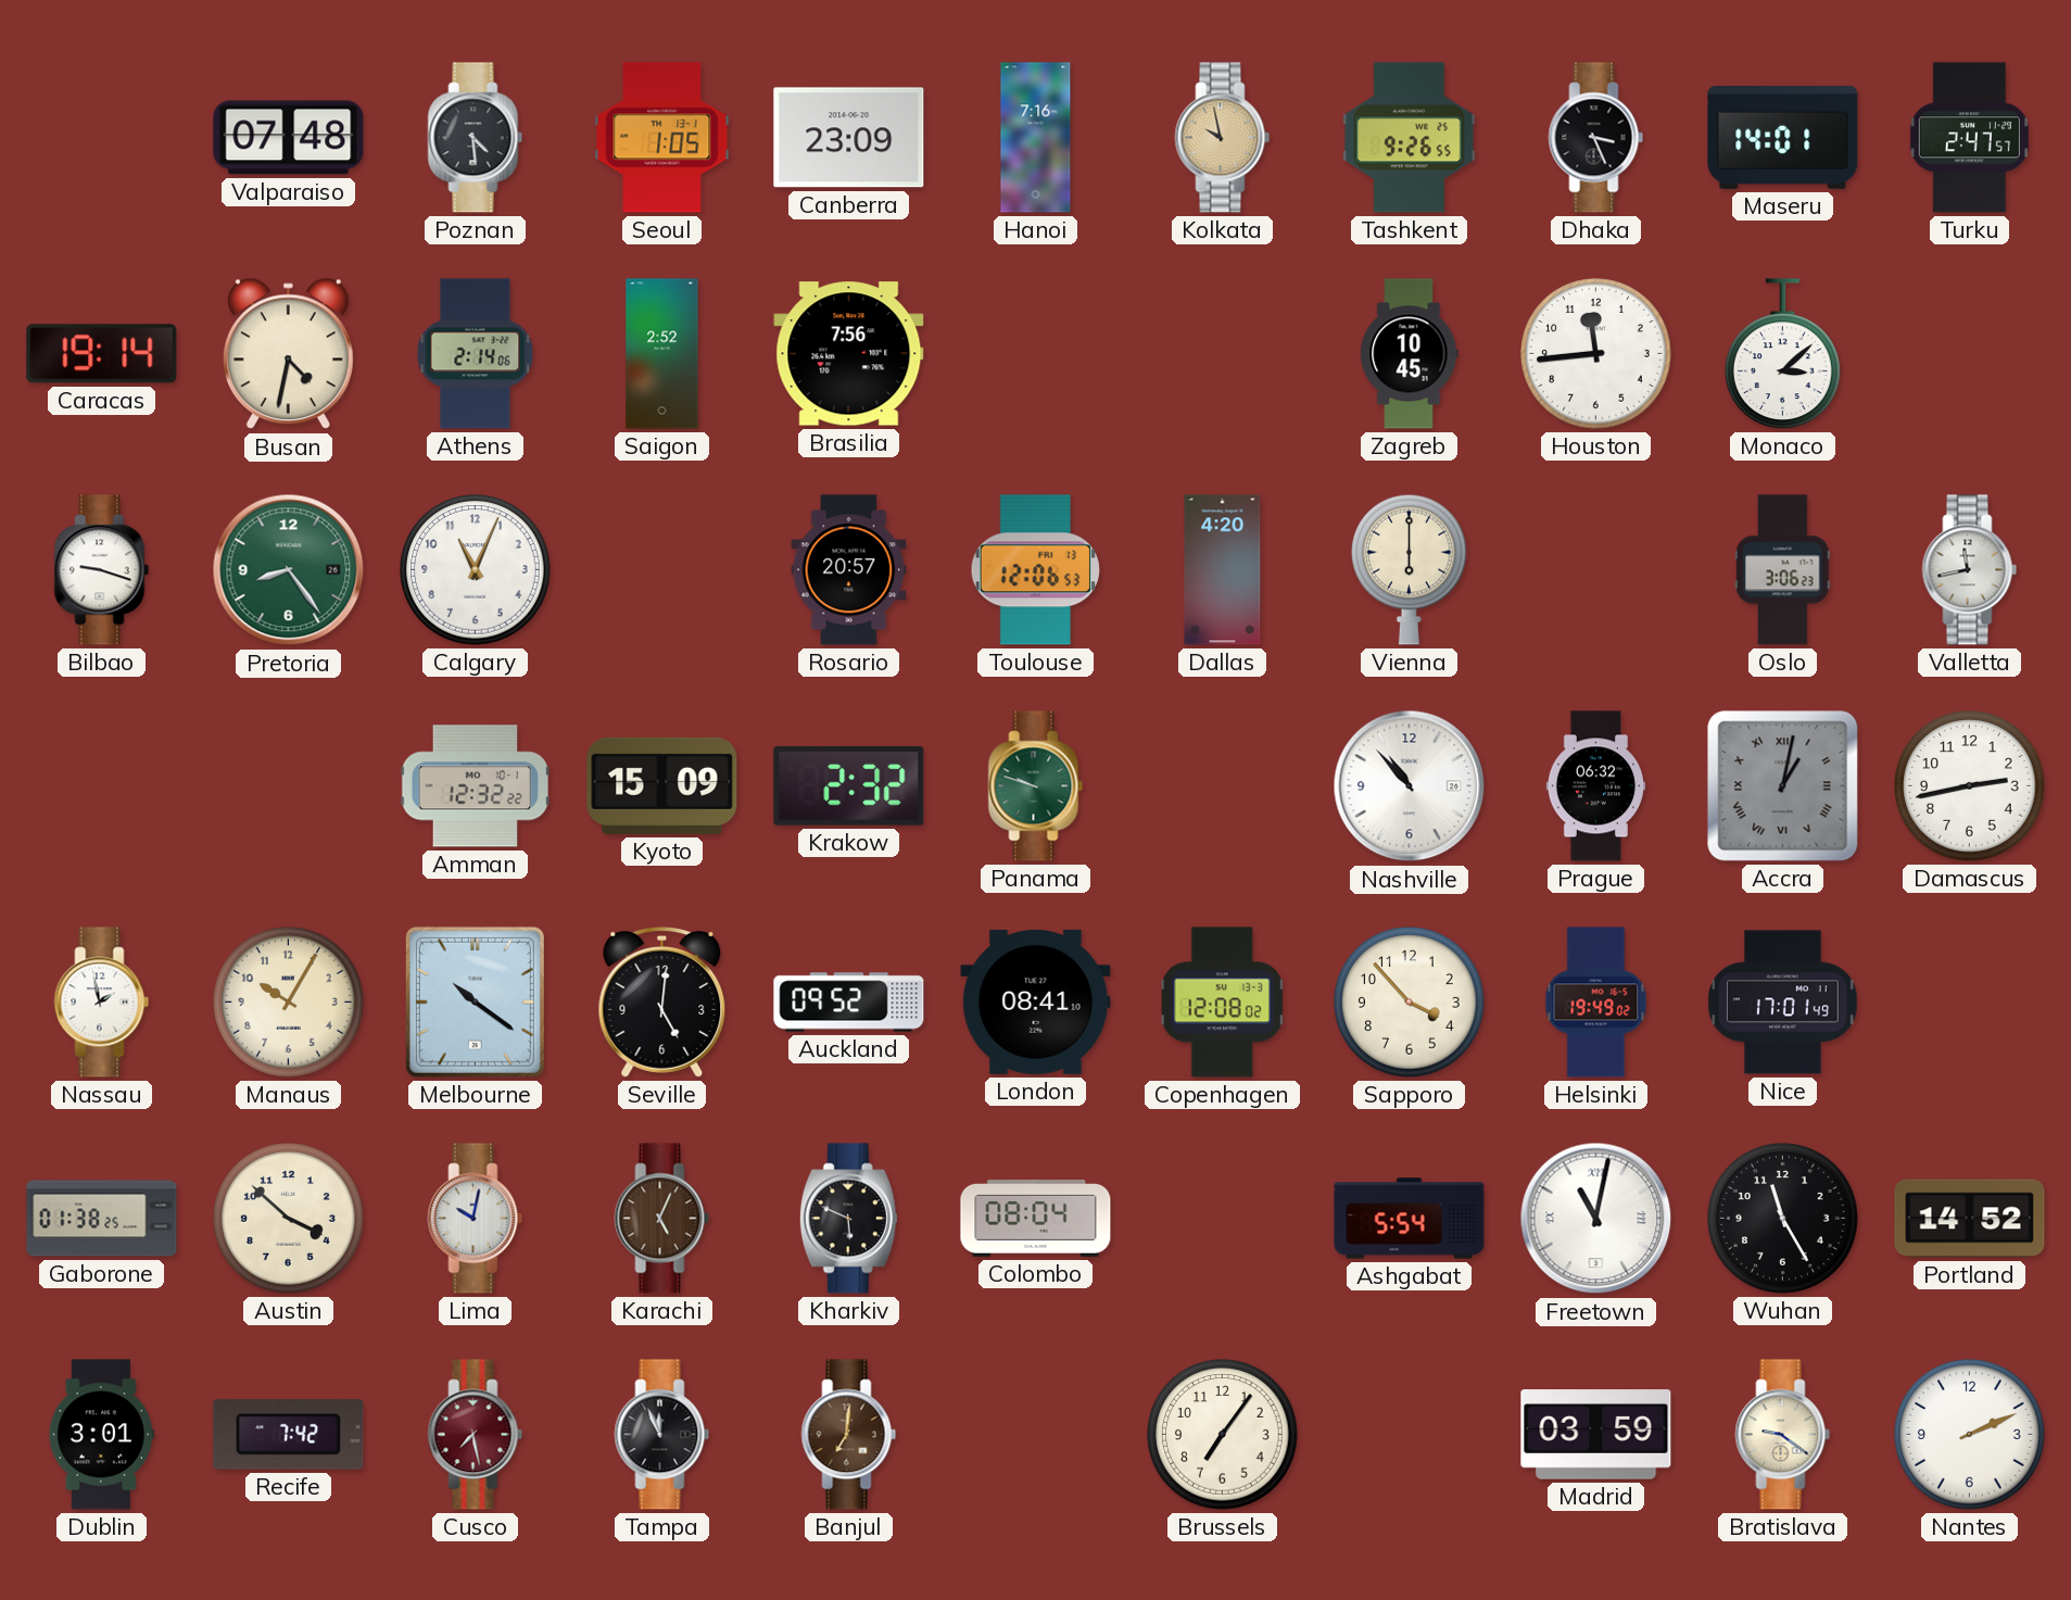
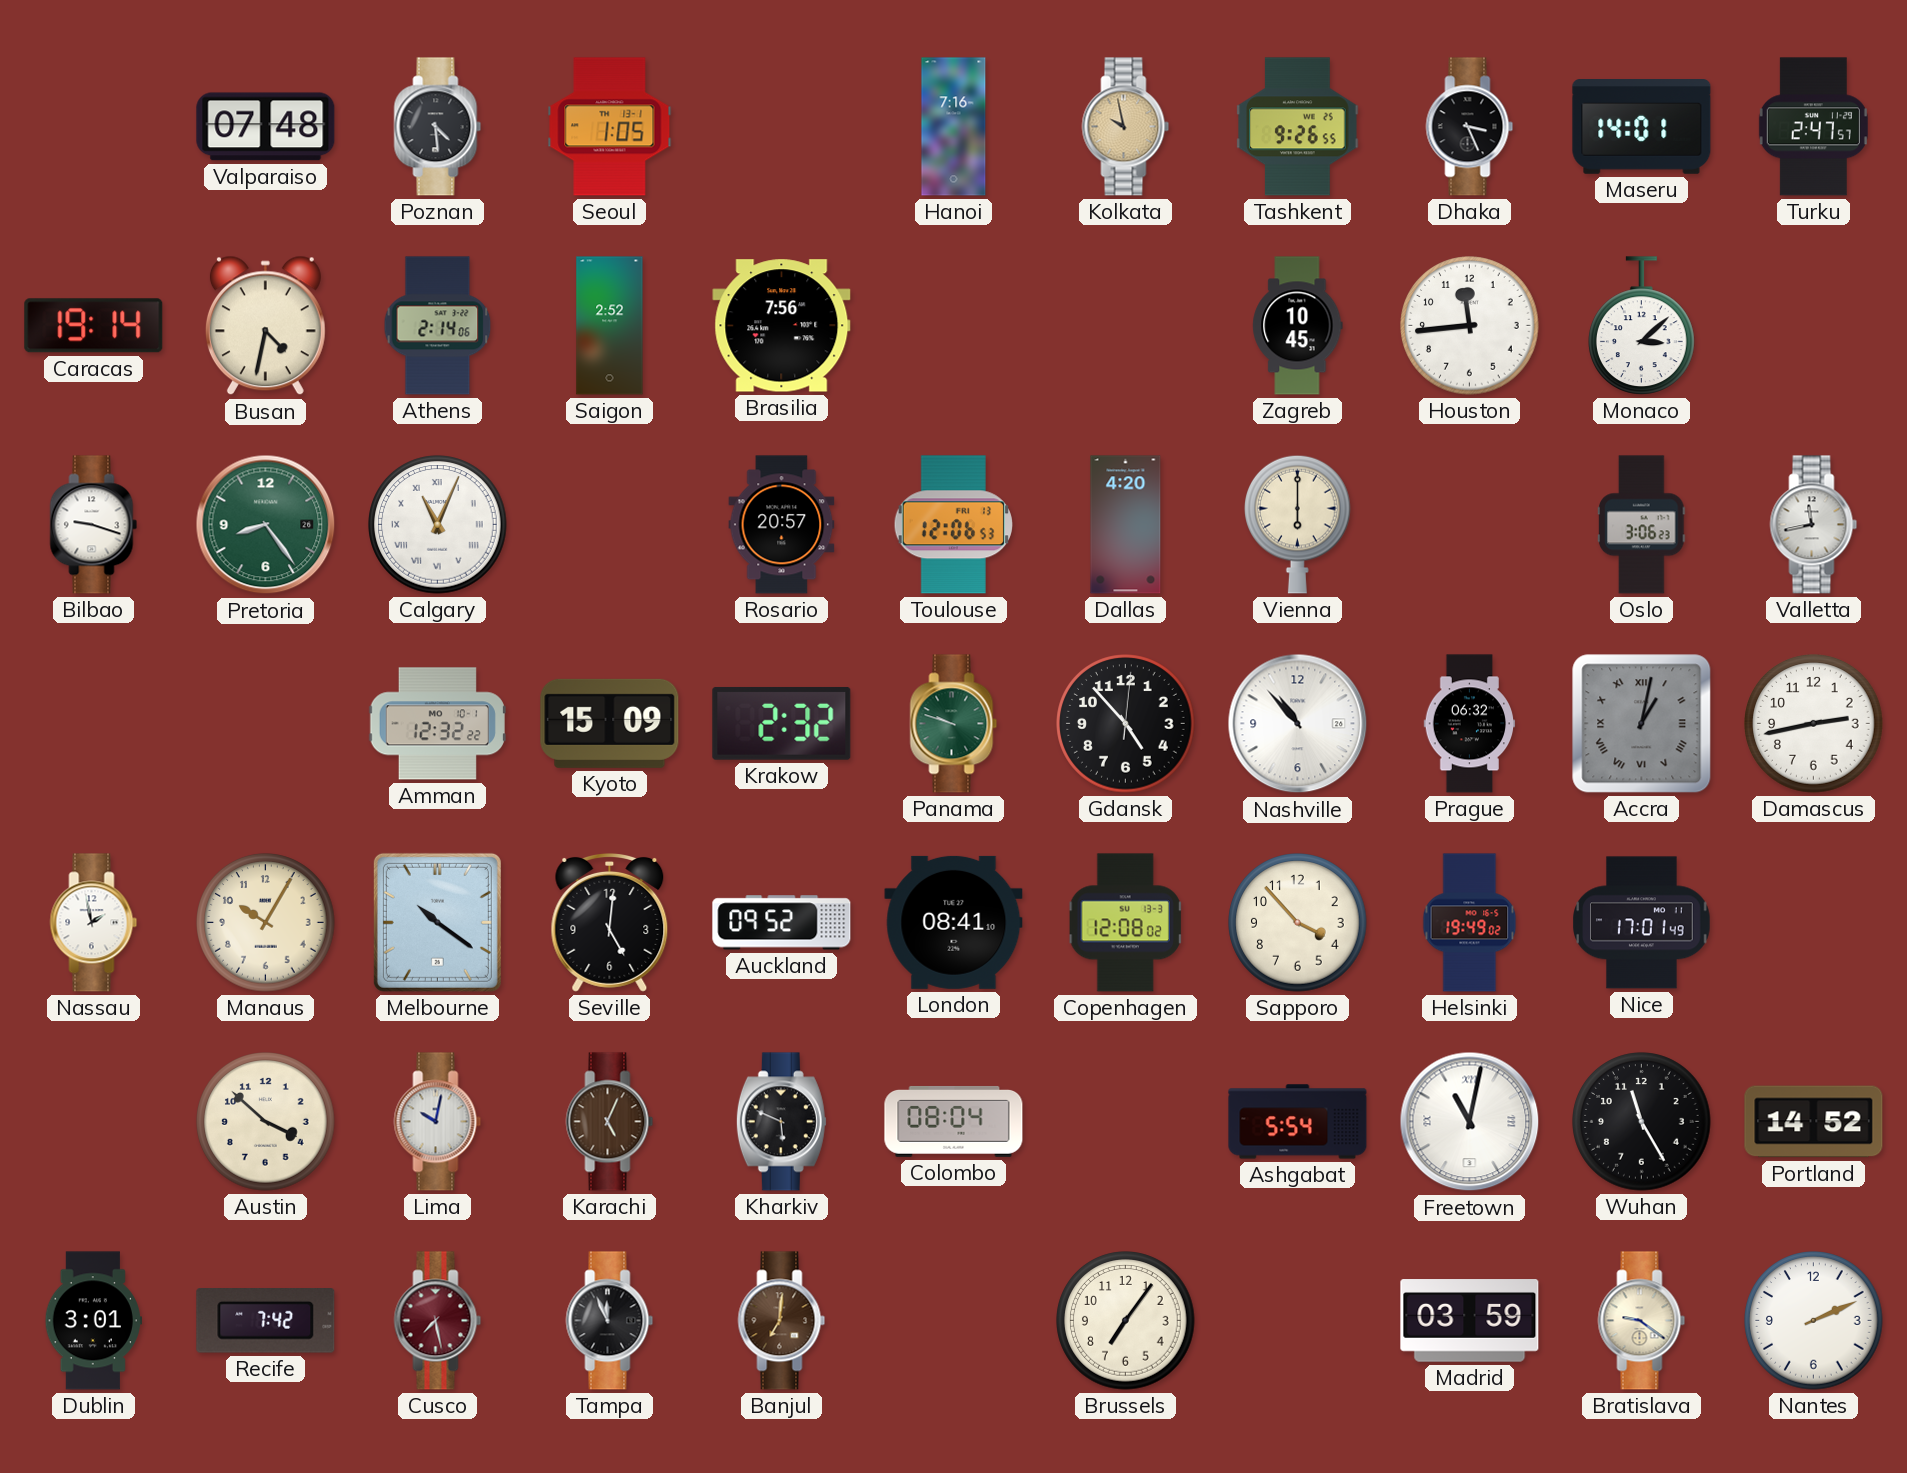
Canberra: 23:09 -> none (849, 138)
Calgary numerals: Arabic -> Roman (438, 525)
Gdansk: none -> 4:53 (1126, 724)
Gaborone: 01:38 -> none (102, 1219)
